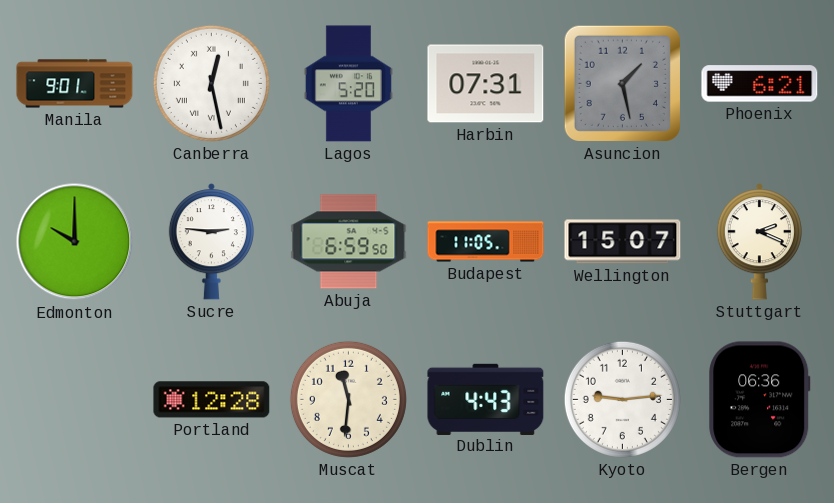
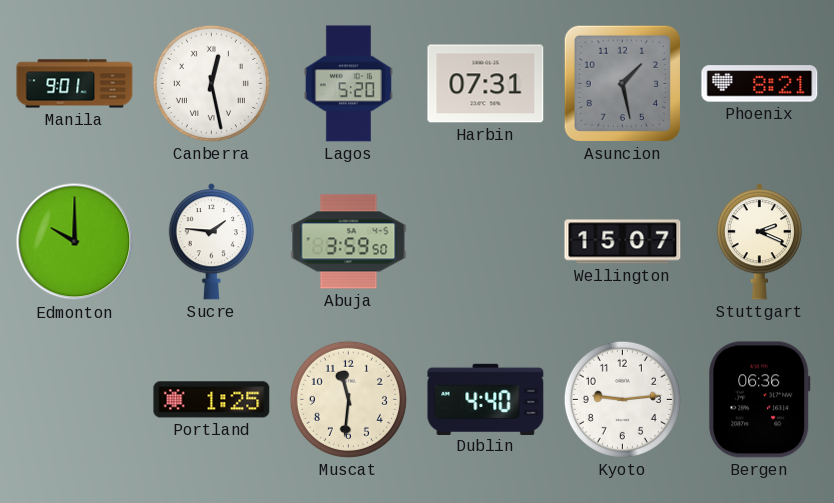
Phoenix: 6:21 -> 8:21 (760, 84)
Sucre: 2:46 -> 1:46 (211, 242)
Abuja: 6:59 -> 3:59 (349, 242)
Budapest: 11:05 -> none (486, 242)
Portland: 12:28 -> 1:25 (212, 400)
Dublin: 4:43 -> 4:40 (486, 399)
